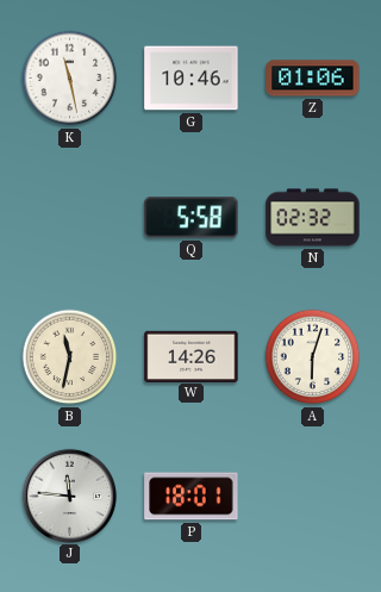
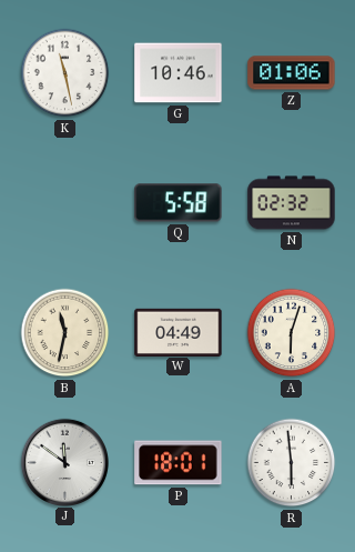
W: 14:26 -> 04:49 (179, 332)
J: 11:46 -> 11:51 (64, 462)
R: none -> 5:59 (292, 463)
